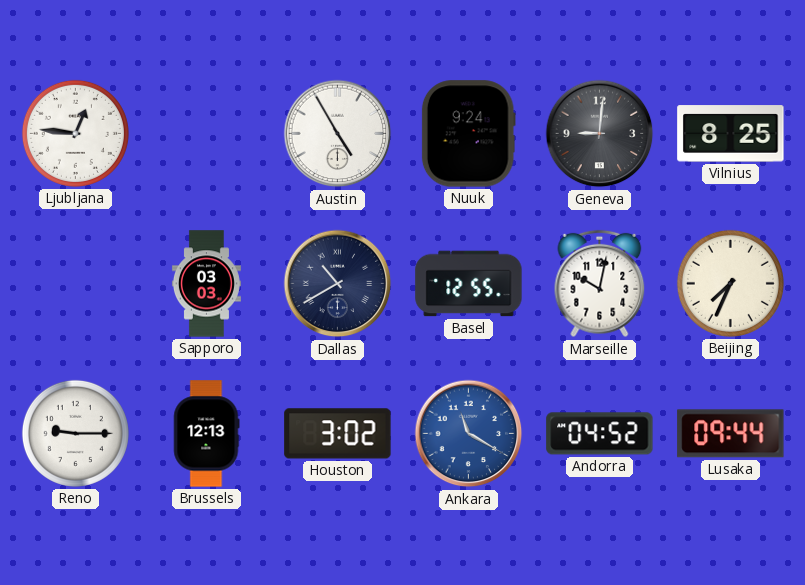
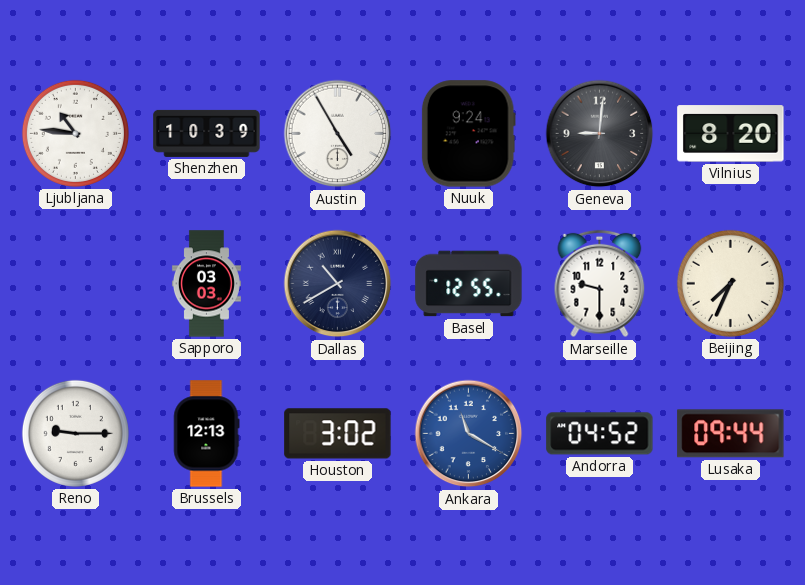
Ljubljana: 12:46 -> 10:46 (75, 133)
Shenzhen: none -> 10:39 (207, 133)
Vilnius: 8:25 -> 8:20 (731, 134)
Marseille: 10:02 -> 9:30 (600, 284)
